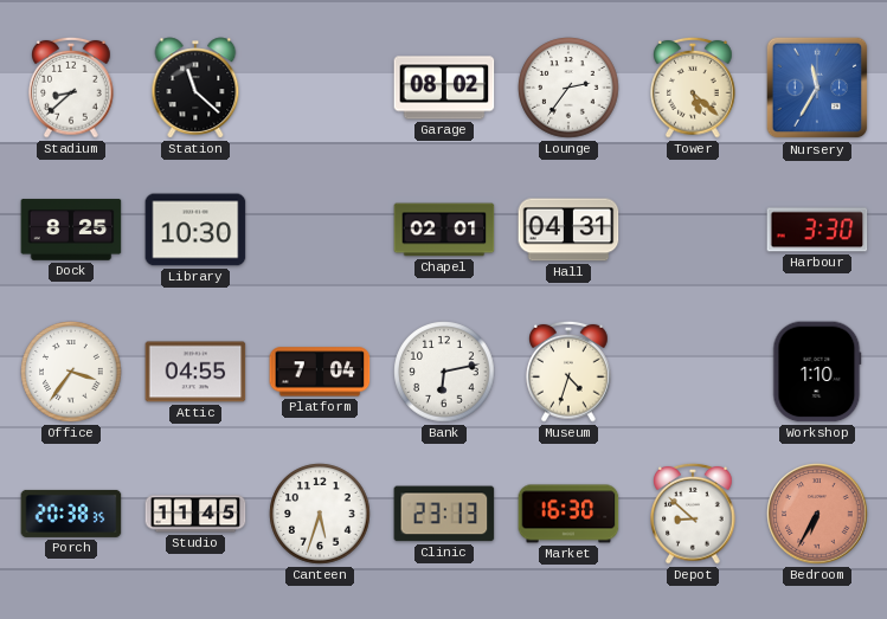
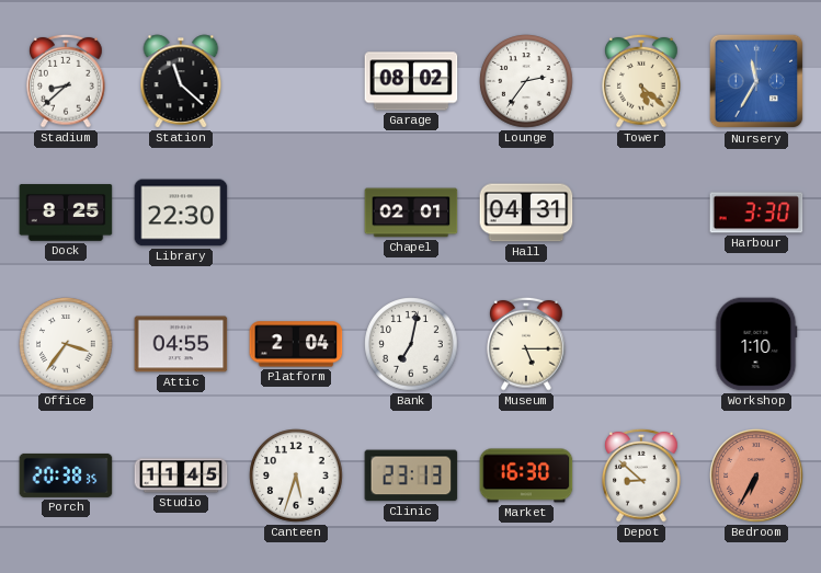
Library: 10:30 -> 22:30 (181, 213)
Platform: 7:04 -> 2:04 (296, 344)
Bank: 6:13 -> 7:02 (411, 344)
Museum: 4:33 -> 5:15 (526, 344)
